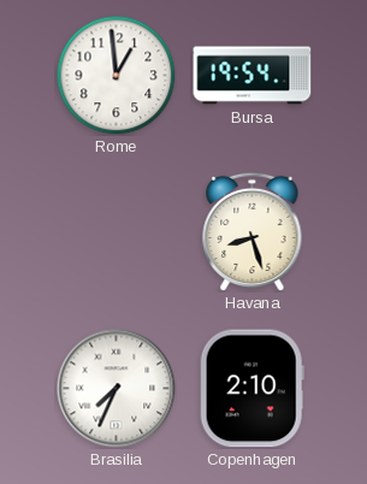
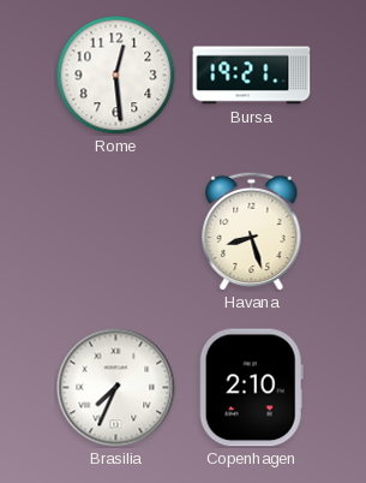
Rome: 12:59 -> 12:29 (116, 76)
Bursa: 19:54 -> 19:21 (252, 76)
